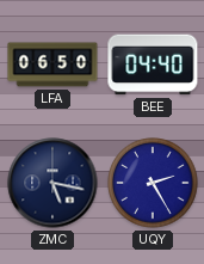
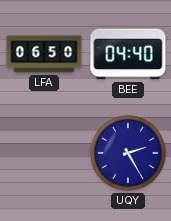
ZMC: 5:17 -> none (52, 183)
